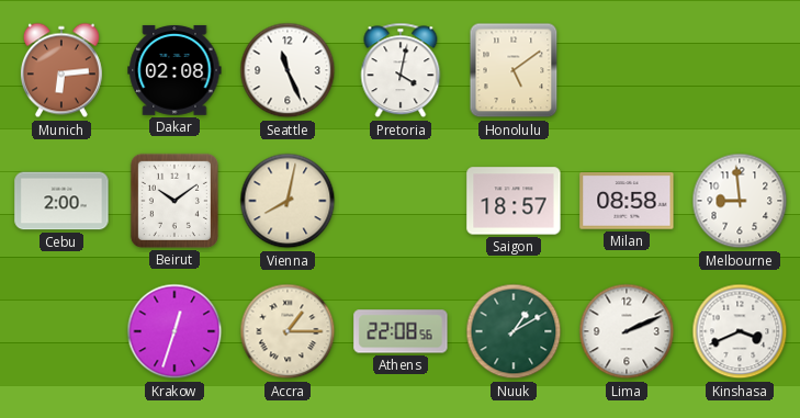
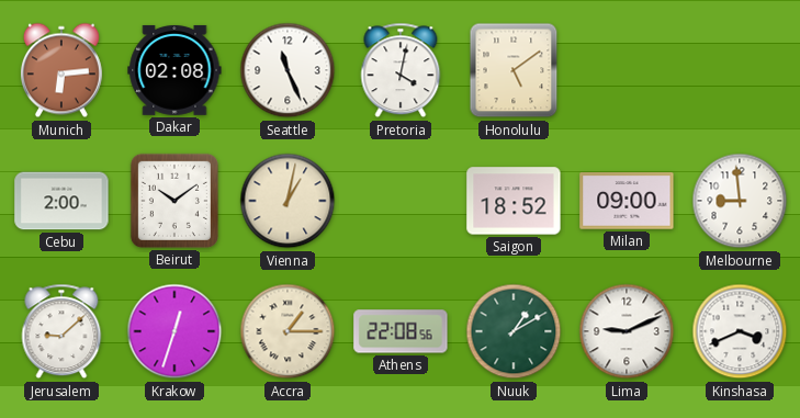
Vienna: 8:02 -> 1:02 (288, 201)
Saigon: 18:57 -> 18:52 (514, 201)
Milan: 08:58 -> 09:00 (627, 201)
Jerusalem: none -> 9:08 (61, 331)
Lima: 2:11 -> 9:11 (627, 331)
